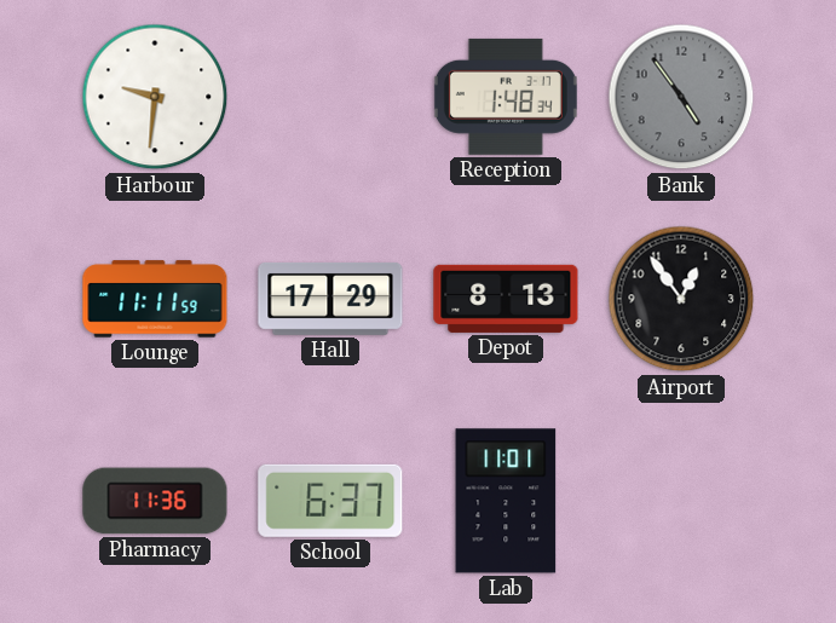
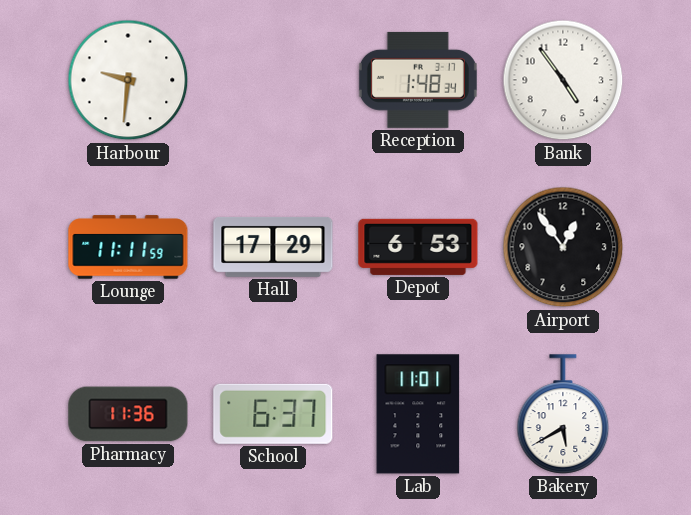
Bank dial: grey -> white (563, 80)
Depot: 8:13 -> 6:53 (418, 247)
Bakery: none -> 5:40 (563, 414)
